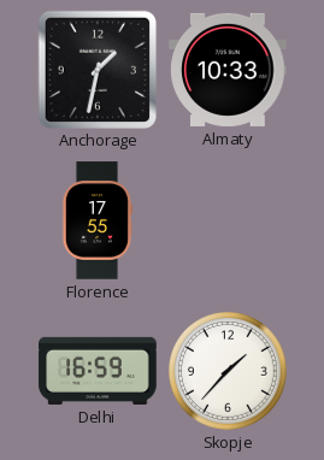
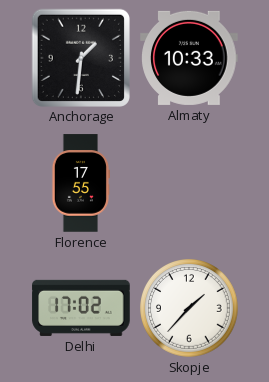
Anchorage: 1:32 -> 1:31 (80, 57)
Delhi: 16:59 -> 17:02 (81, 308)
